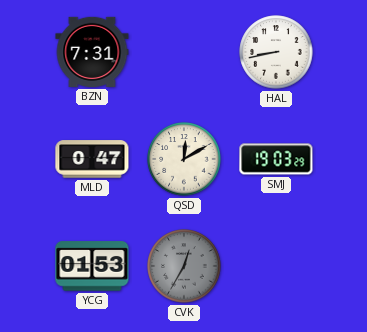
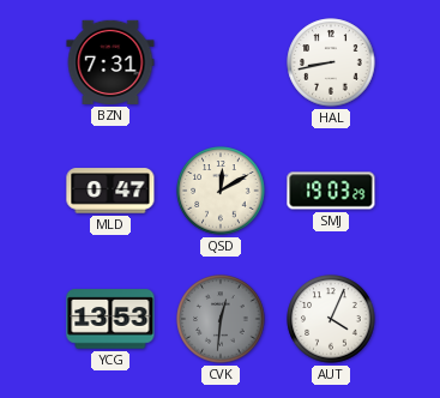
YCG: 01:53 -> 13:53 (110, 319)
CVK: 12:35 -> 12:31 (221, 319)
AUT: none -> 4:04 (331, 319)
